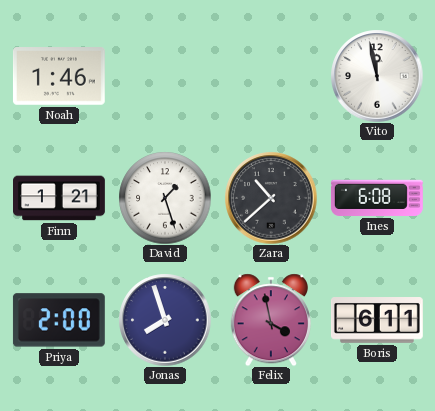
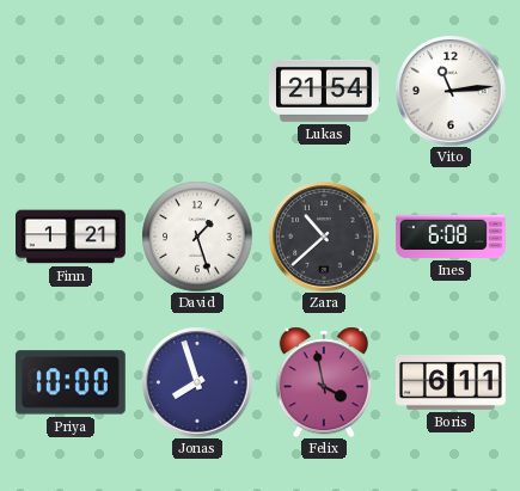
Noah: 1:46 -> none (59, 76)
Lukas: none -> 21:54 (325, 91)
Vito: 11:58 -> 11:14 (451, 91)
Priya: 2:00 -> 10:00 (71, 382)
